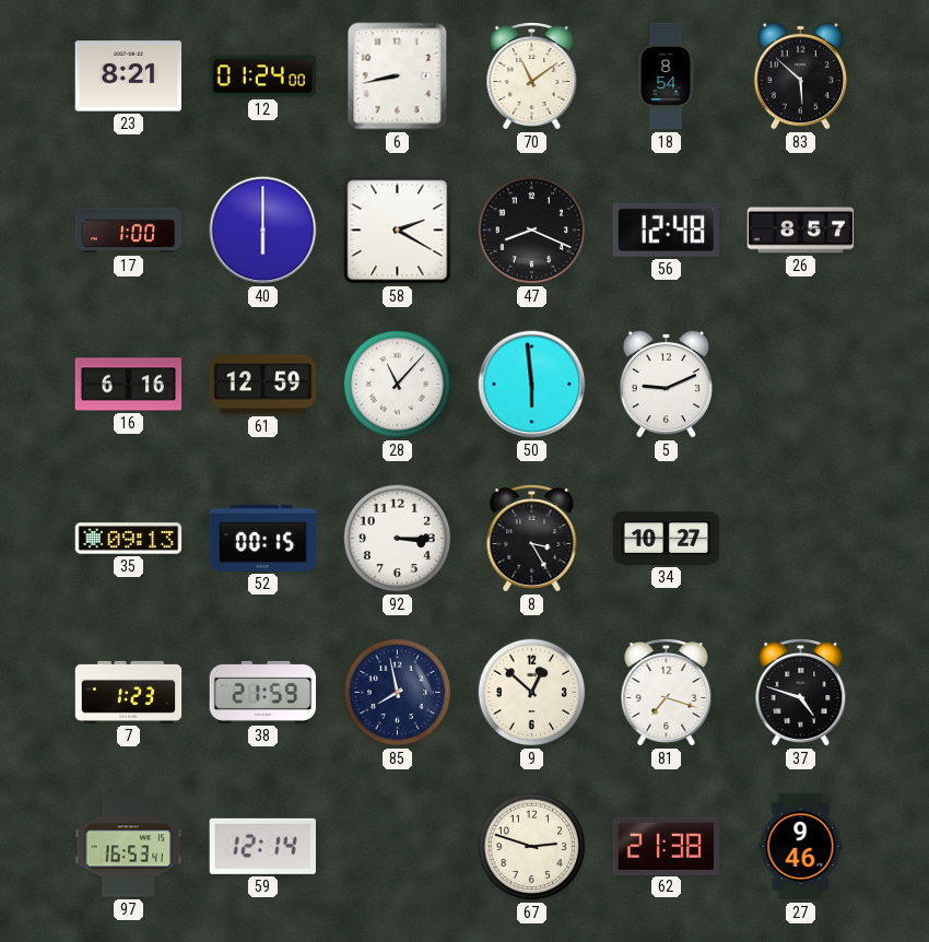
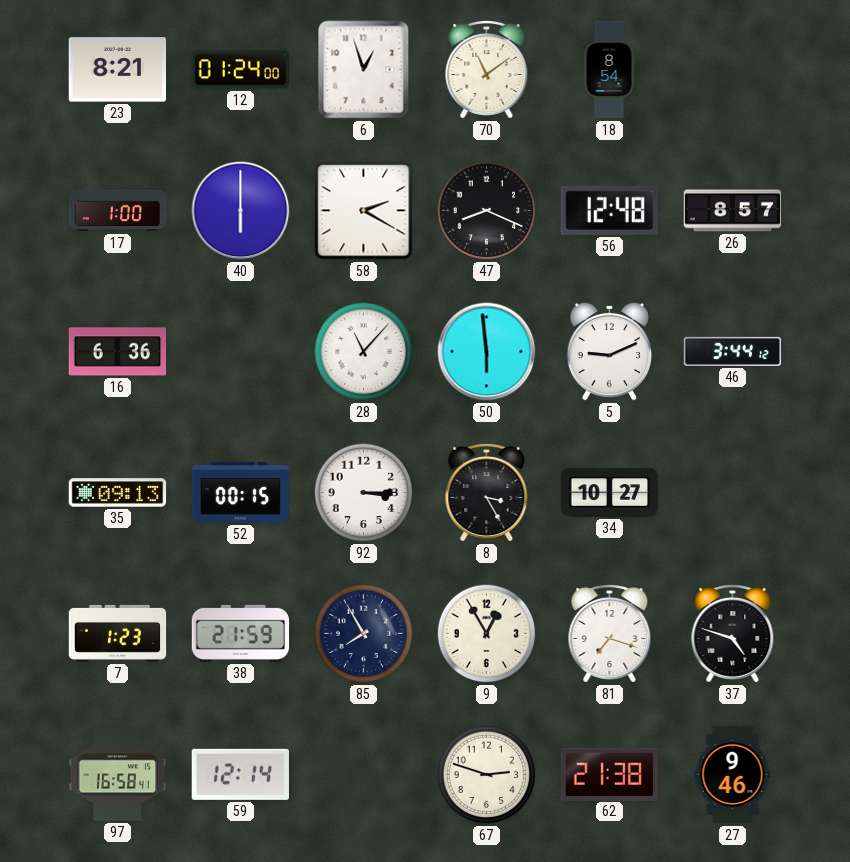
6: 8:43 -> 12:57 (364, 70)
83: 5:52 -> none (800, 75)
16: 6:16 -> 6:36 (118, 352)
61: 12:59 -> none (263, 385)
46: none -> 3:44 (733, 351)
85: 7:58 -> 7:55 (364, 634)
9: 12:52 -> 12:55 (487, 634)
97: 16:53 -> 16:58 (118, 775)
